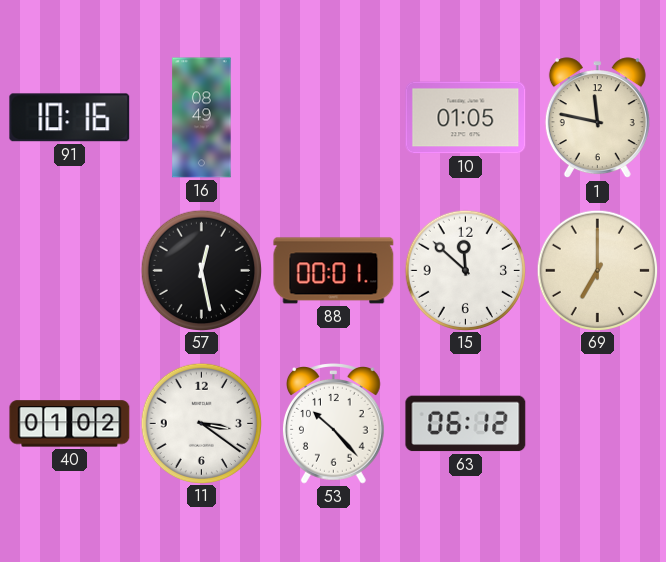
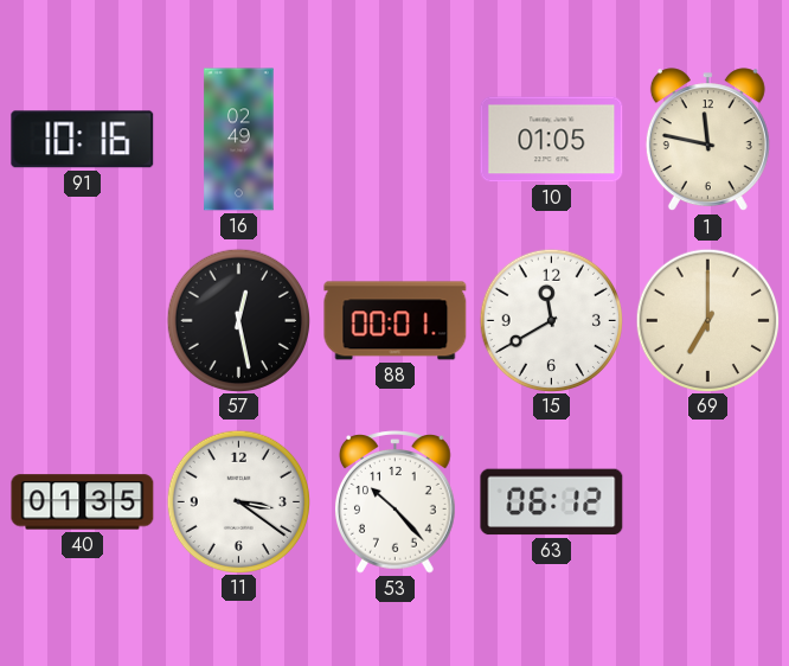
16: 08:49 -> 02:49 (239, 140)
15: 11:52 -> 11:40 (551, 320)
40: 01:02 -> 01:35 (83, 502)
